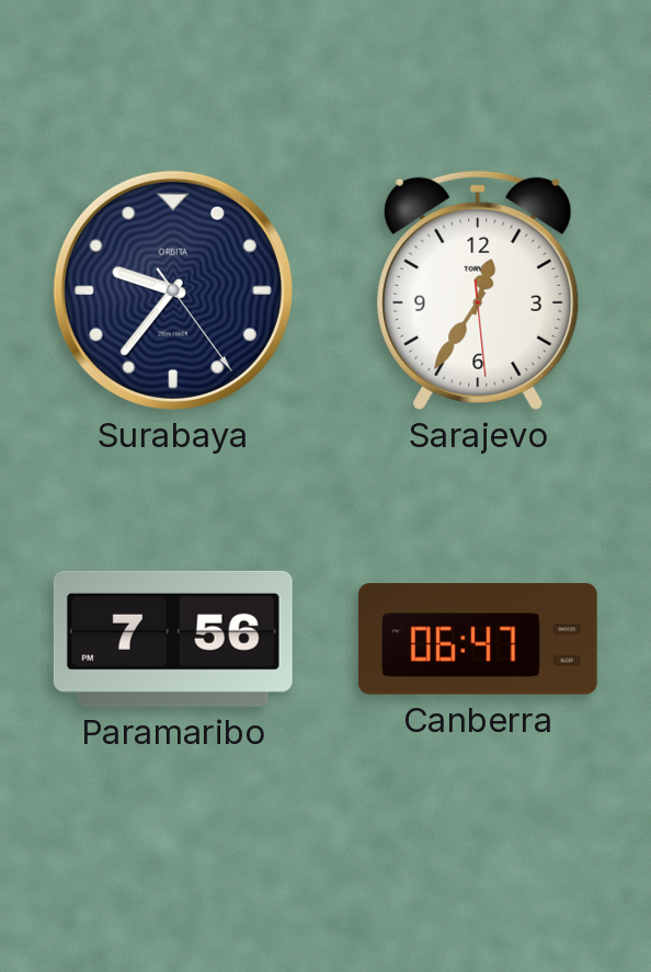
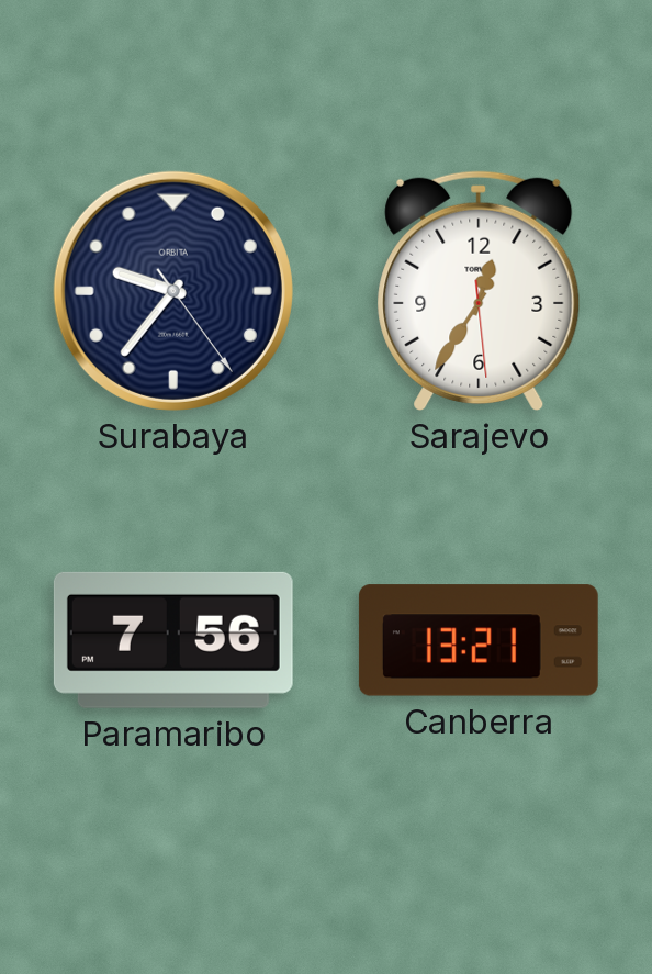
Canberra: 06:47 -> 13:21 (479, 640)
